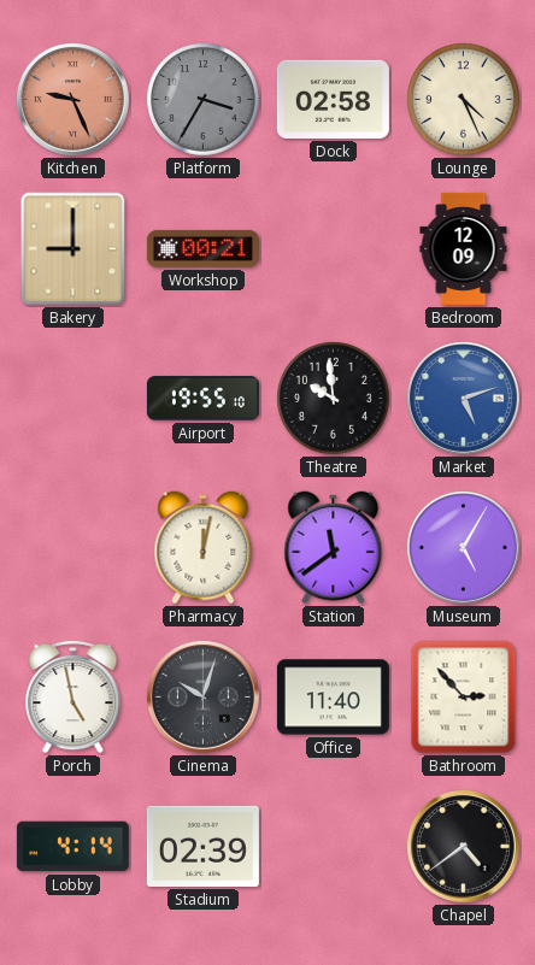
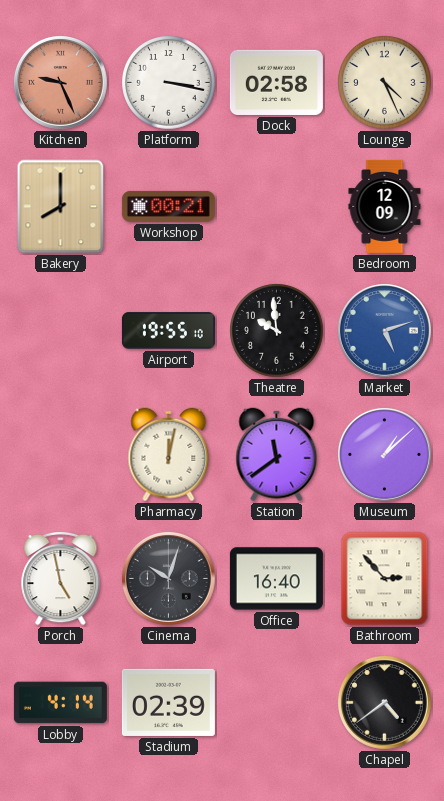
Platform: 3:35 -> 3:17 (169, 83)
Platform dial: grey -> white (169, 83)
Bakery: 9:00 -> 8:00 (61, 207)
Museum: 5:05 -> 1:08 (384, 454)
Office: 11:40 -> 16:40 (276, 579)
